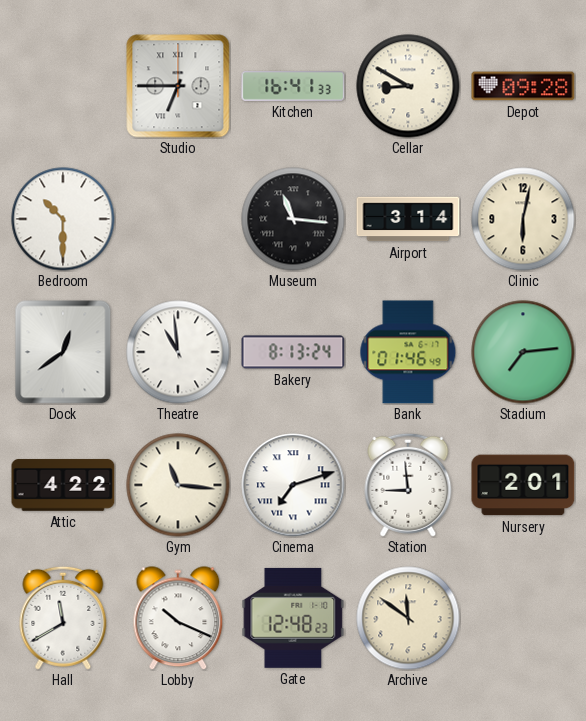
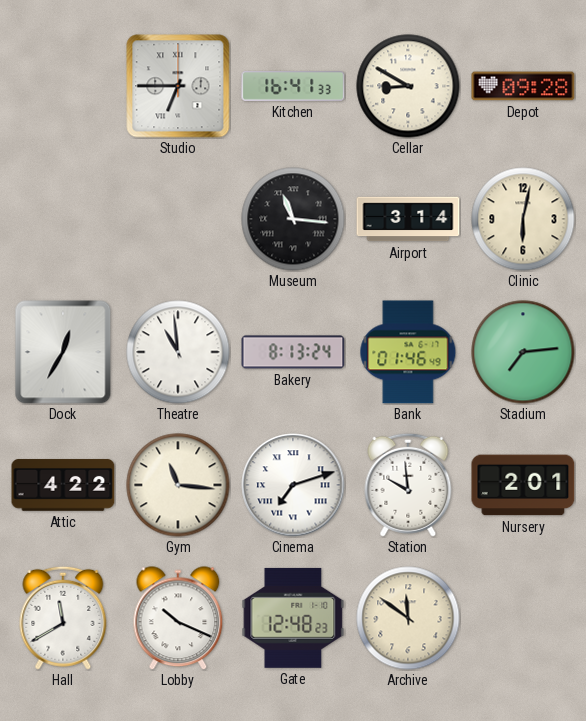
Bedroom: 10:30 -> none (63, 219)
Dock: 12:39 -> 12:35 (63, 352)
Station: 8:59 -> 9:59 (408, 485)
